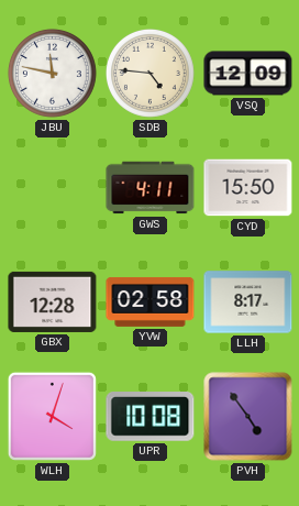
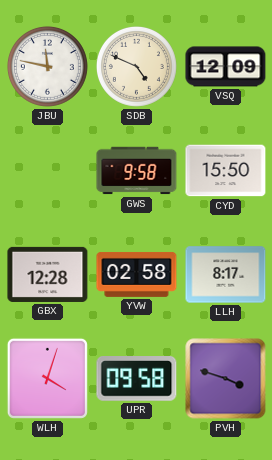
SDB: 4:46 -> 4:49 (136, 66)
GWS: 4:11 -> 9:58 (137, 171)
UPR: 10:08 -> 09:58 (137, 379)
PVH: 4:54 -> 3:48 (226, 379)
